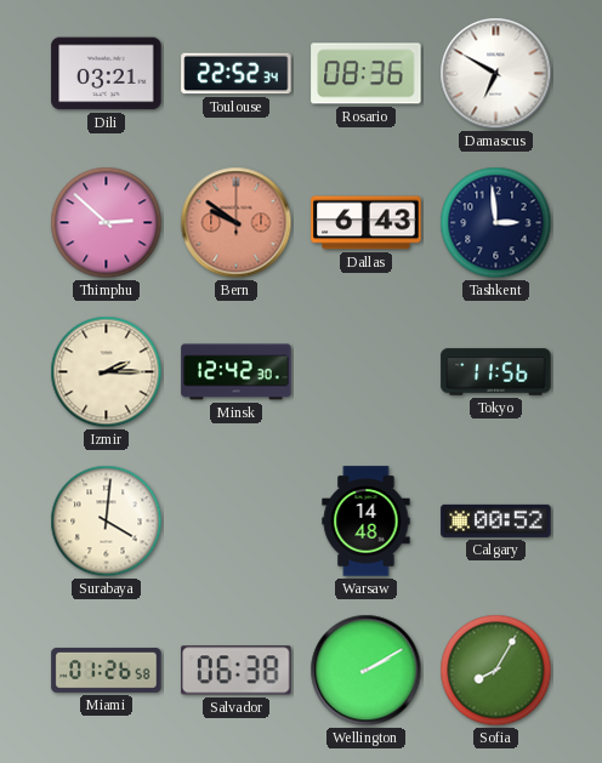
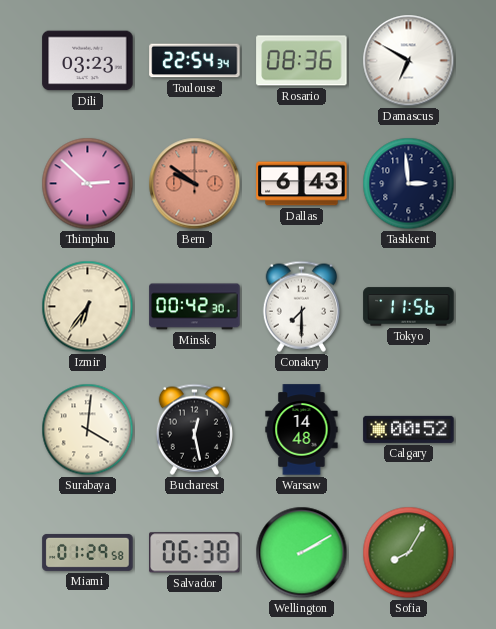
Dili: 03:21 -> 03:23 (88, 61)
Toulouse: 22:52 -> 22:54 (195, 61)
Izmir: 2:15 -> 6:36 (88, 307)
Minsk: 12:42 -> 00:42 (195, 307)
Conakry: none -> 7:30 (301, 306)
Bucharest: none -> 12:28 (194, 429)
Miami: 01:26 -> 01:29 (88, 552)
